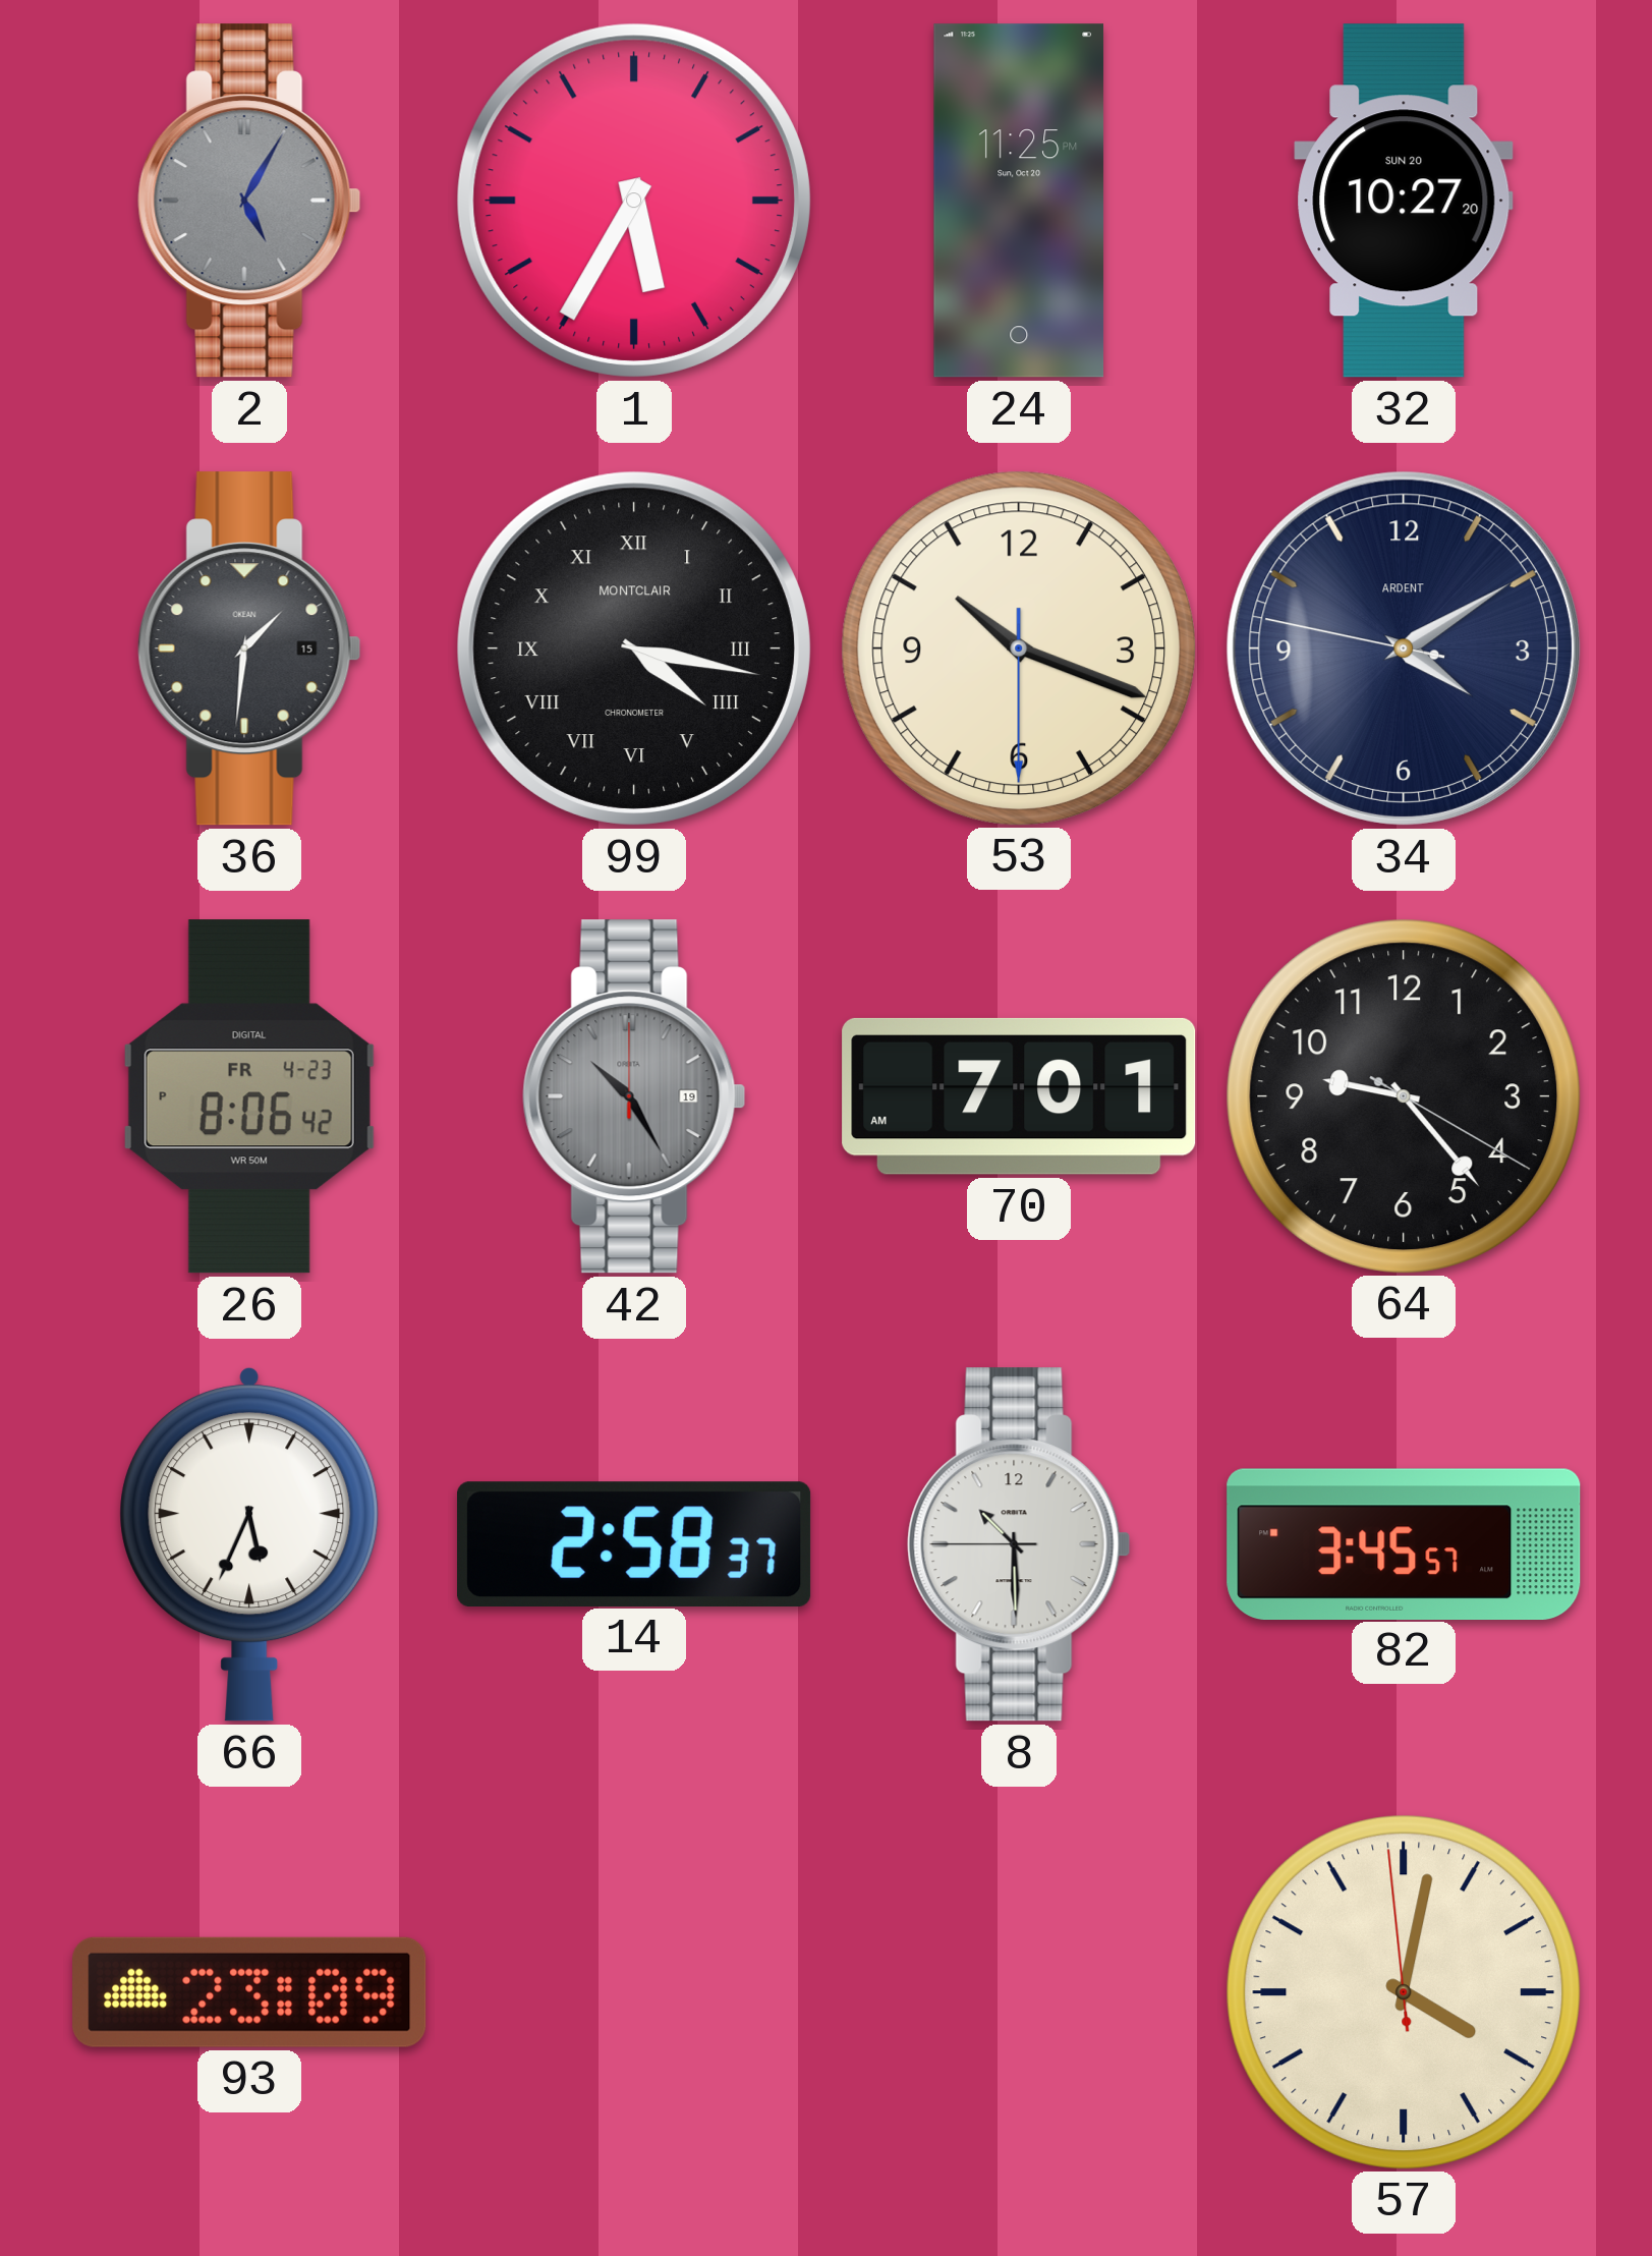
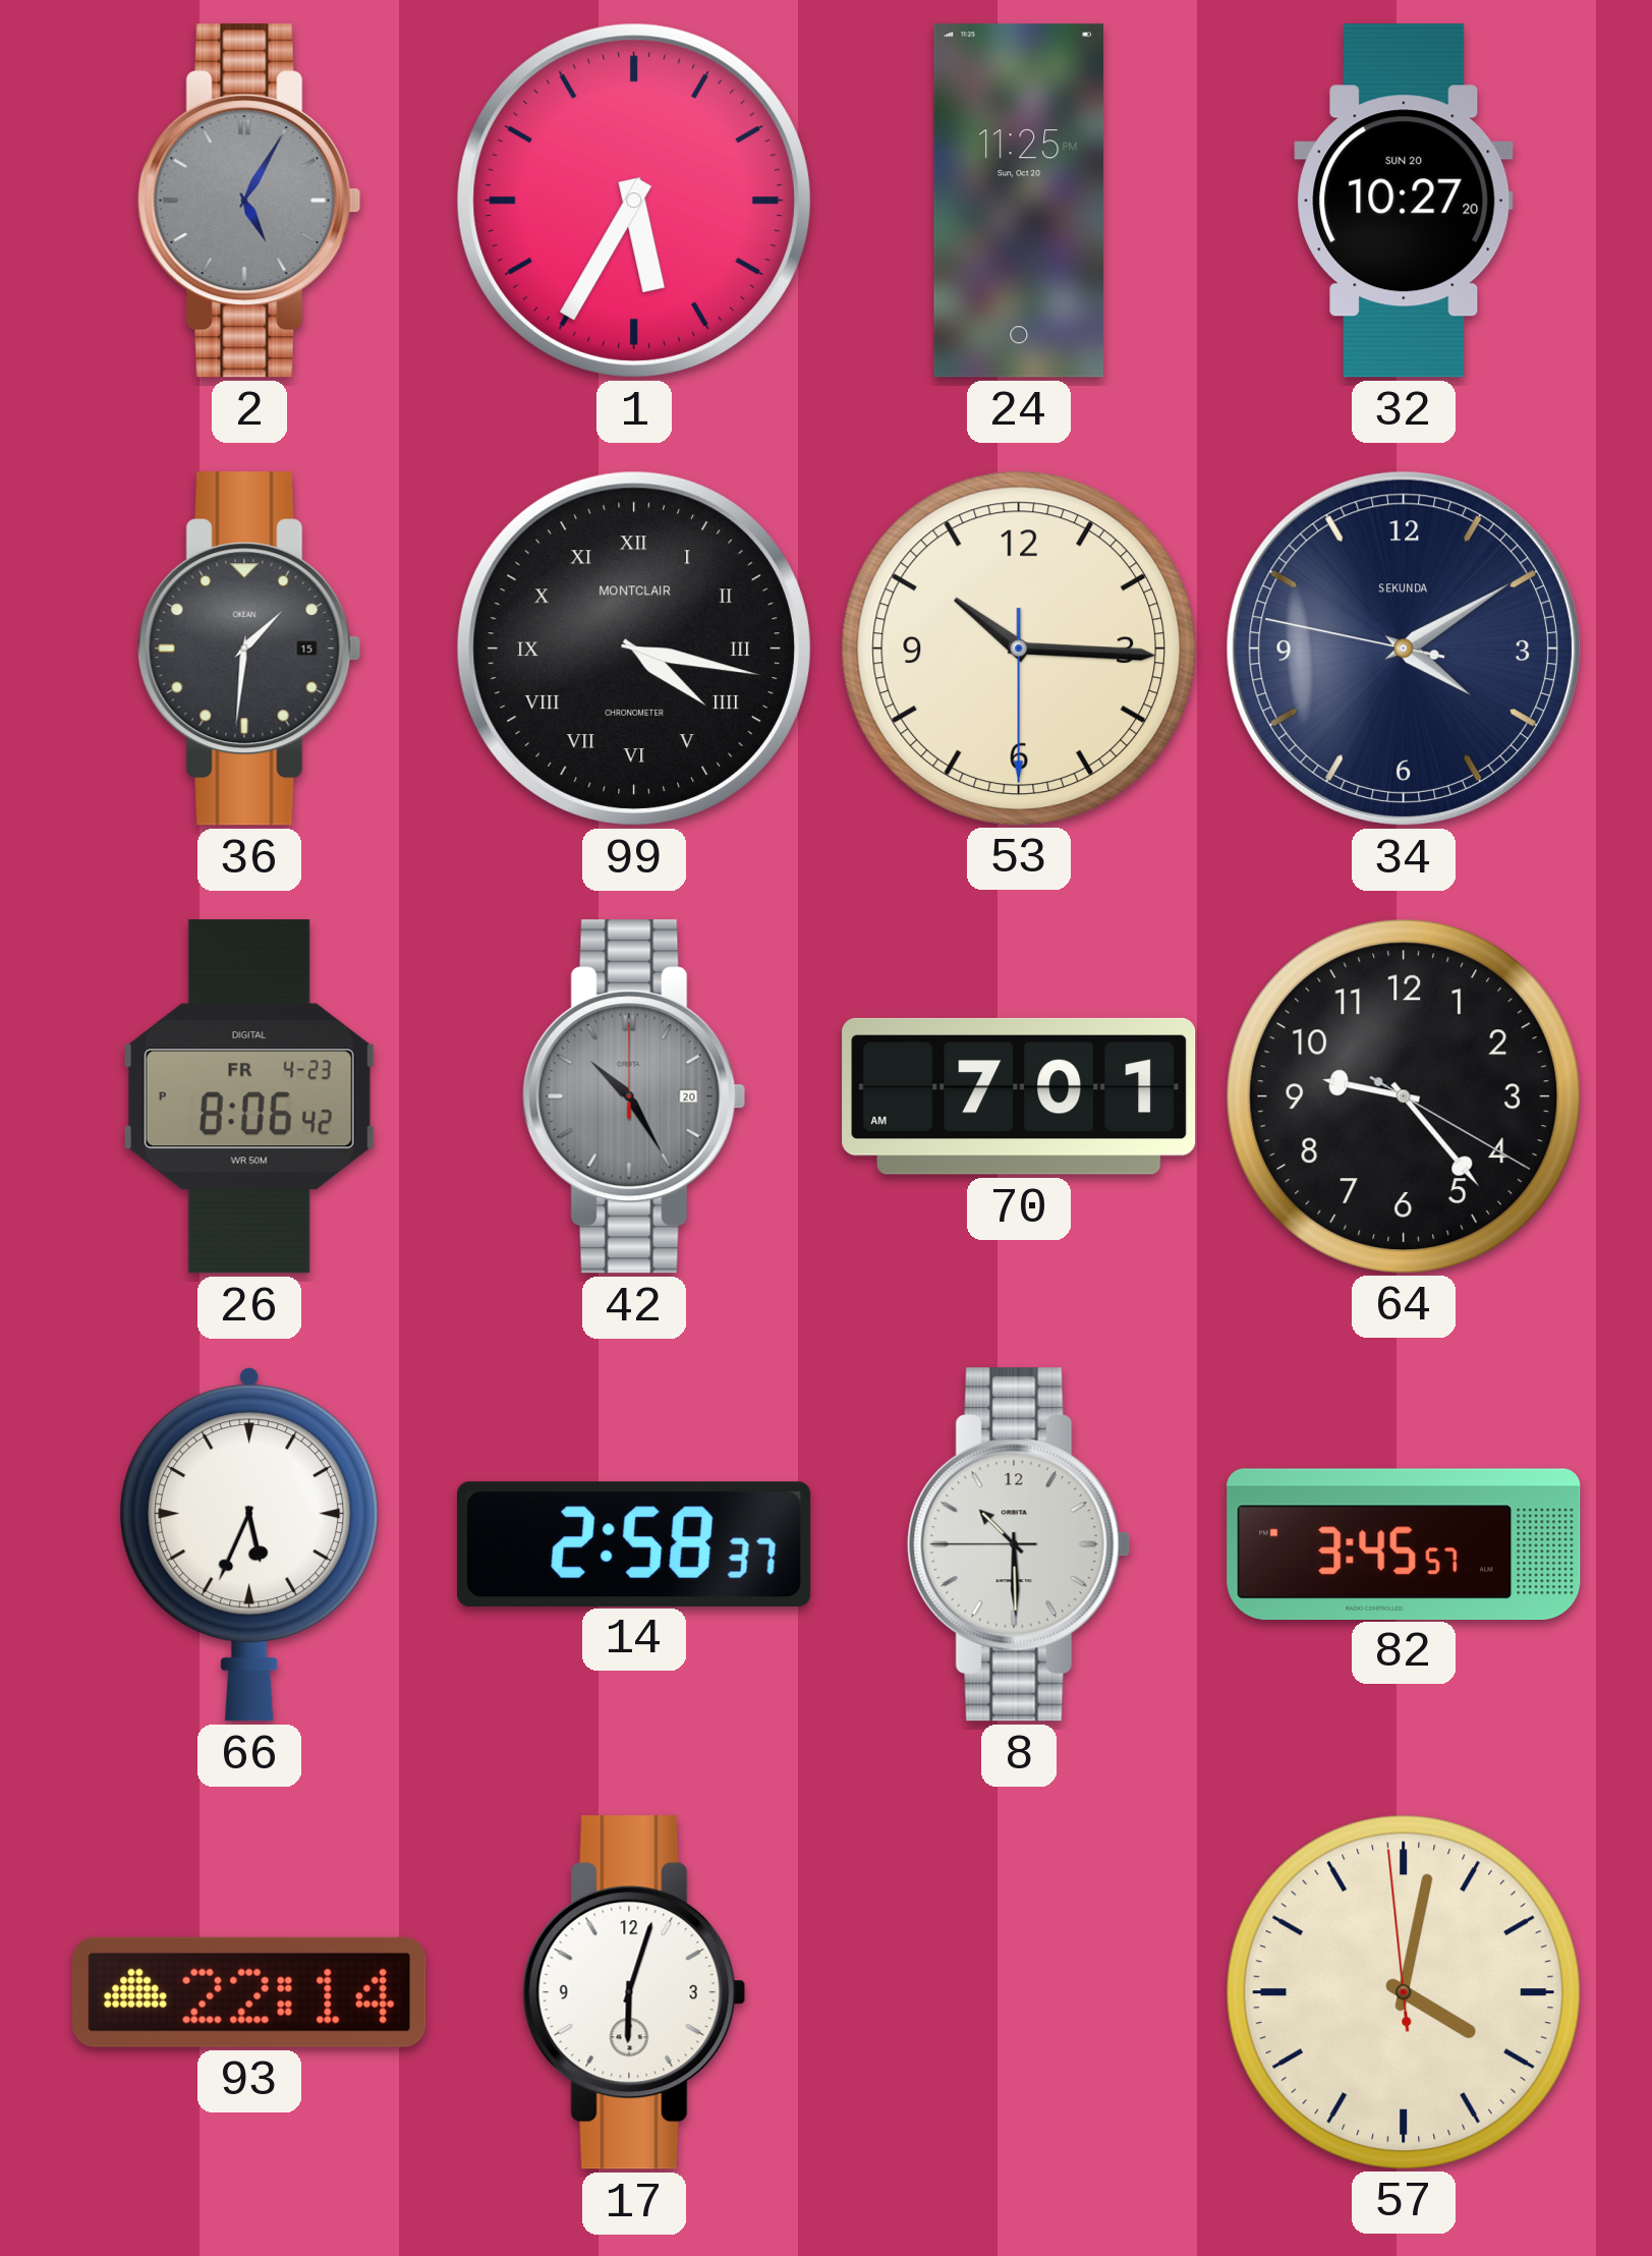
53: 10:18 -> 10:15 (1018, 647)
34 brand: ARDENT -> SEKUNDA (1404, 648)
42 date: 19 -> 20 (634, 1096)
93: 23:09 -> 22:14 (249, 1992)
17: none -> 6:03 (634, 1992)
